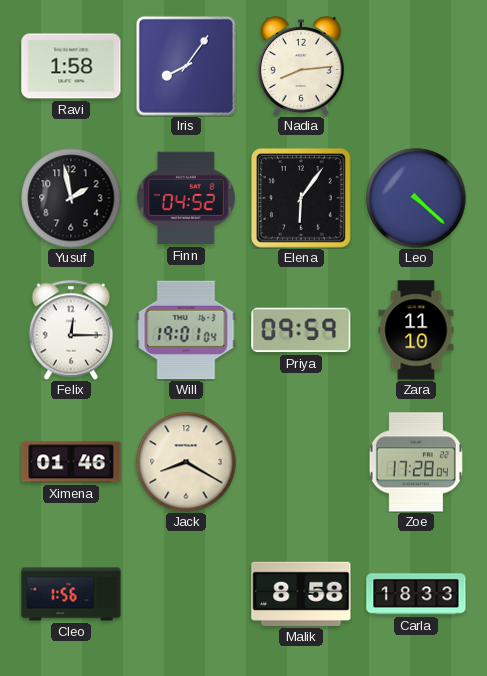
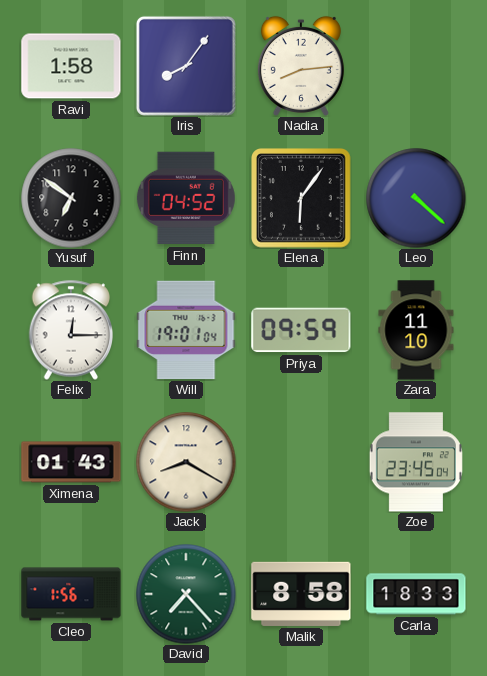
Yusuf: 1:58 -> 6:51 (71, 198)
Ximena: 01:46 -> 01:43 (71, 462)
Zoe: 17:28 -> 23:45 (416, 462)
David: none -> 7:23 (186, 594)
